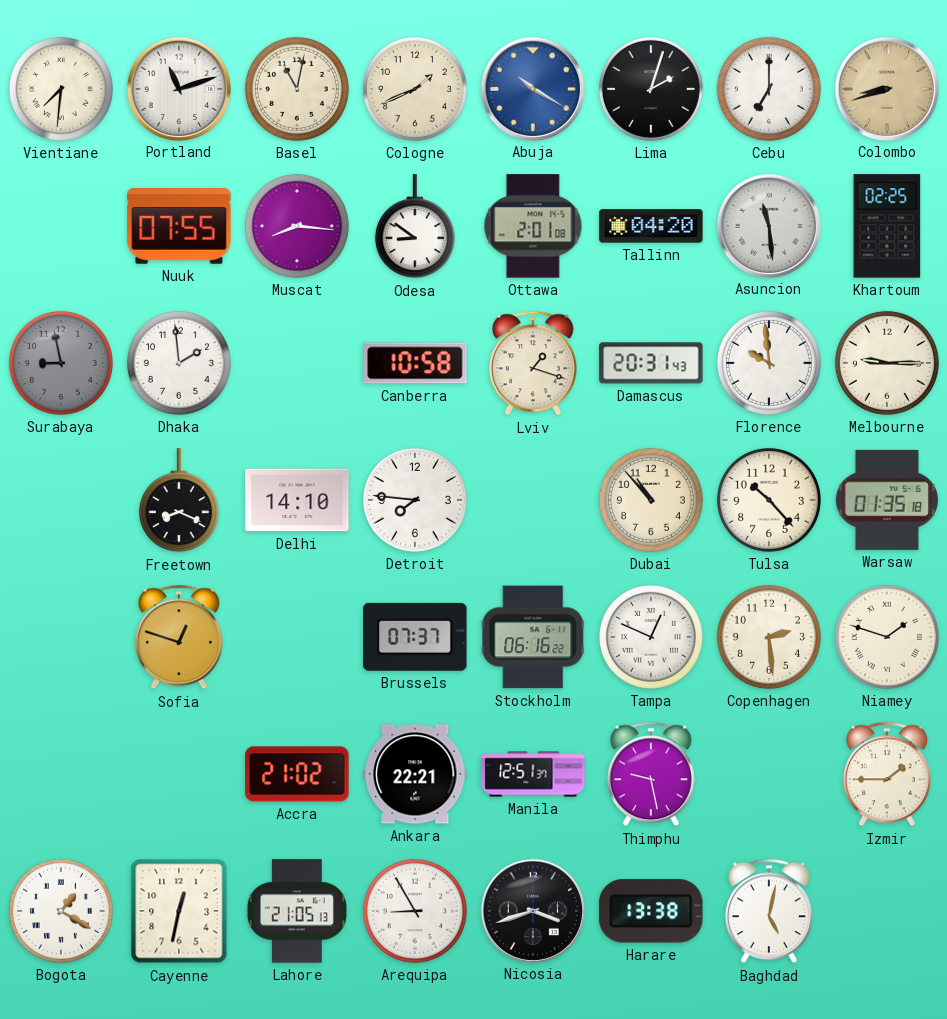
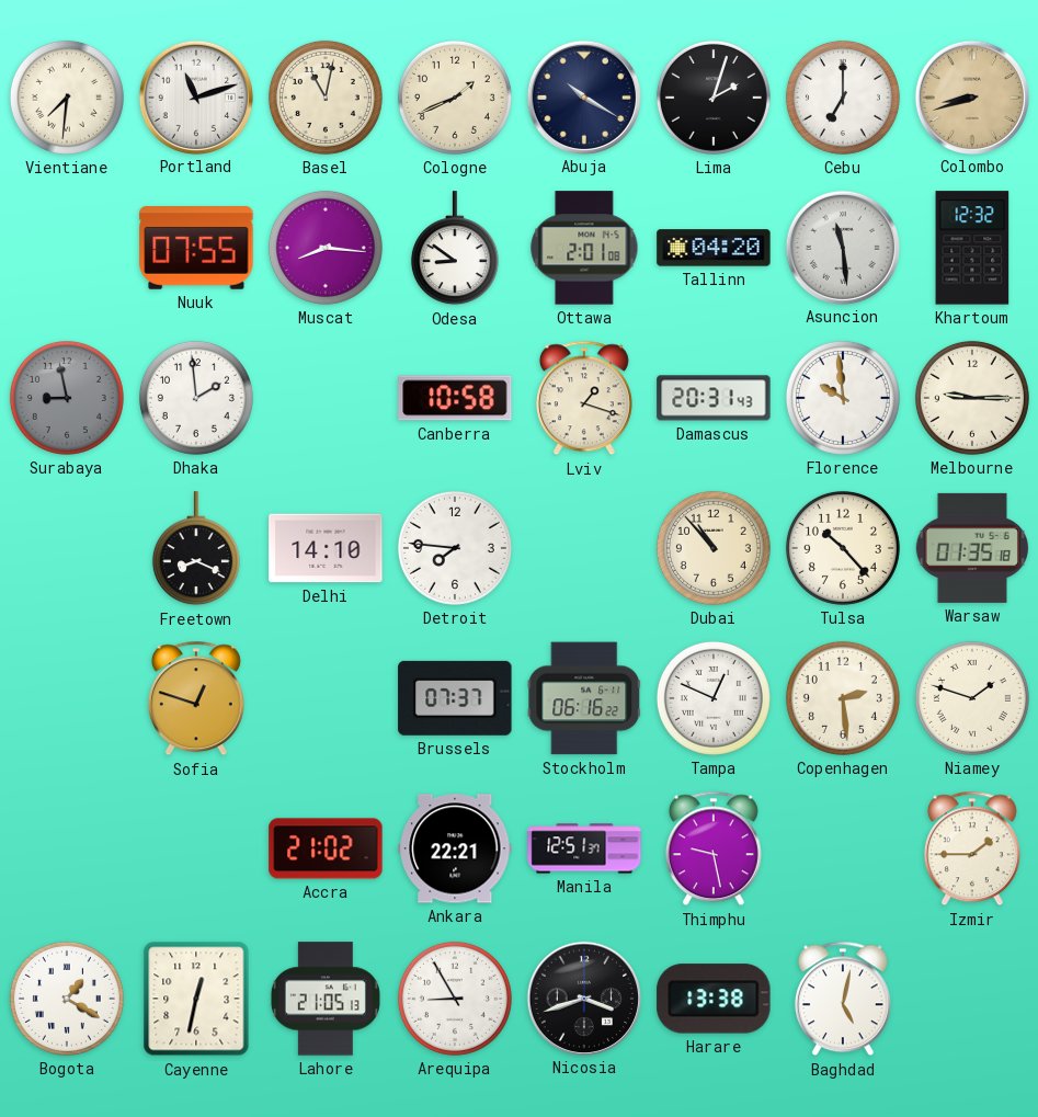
Abuja dial: blue -> navy (583, 96)
Khartoum: 02:25 -> 12:32 (972, 248)
